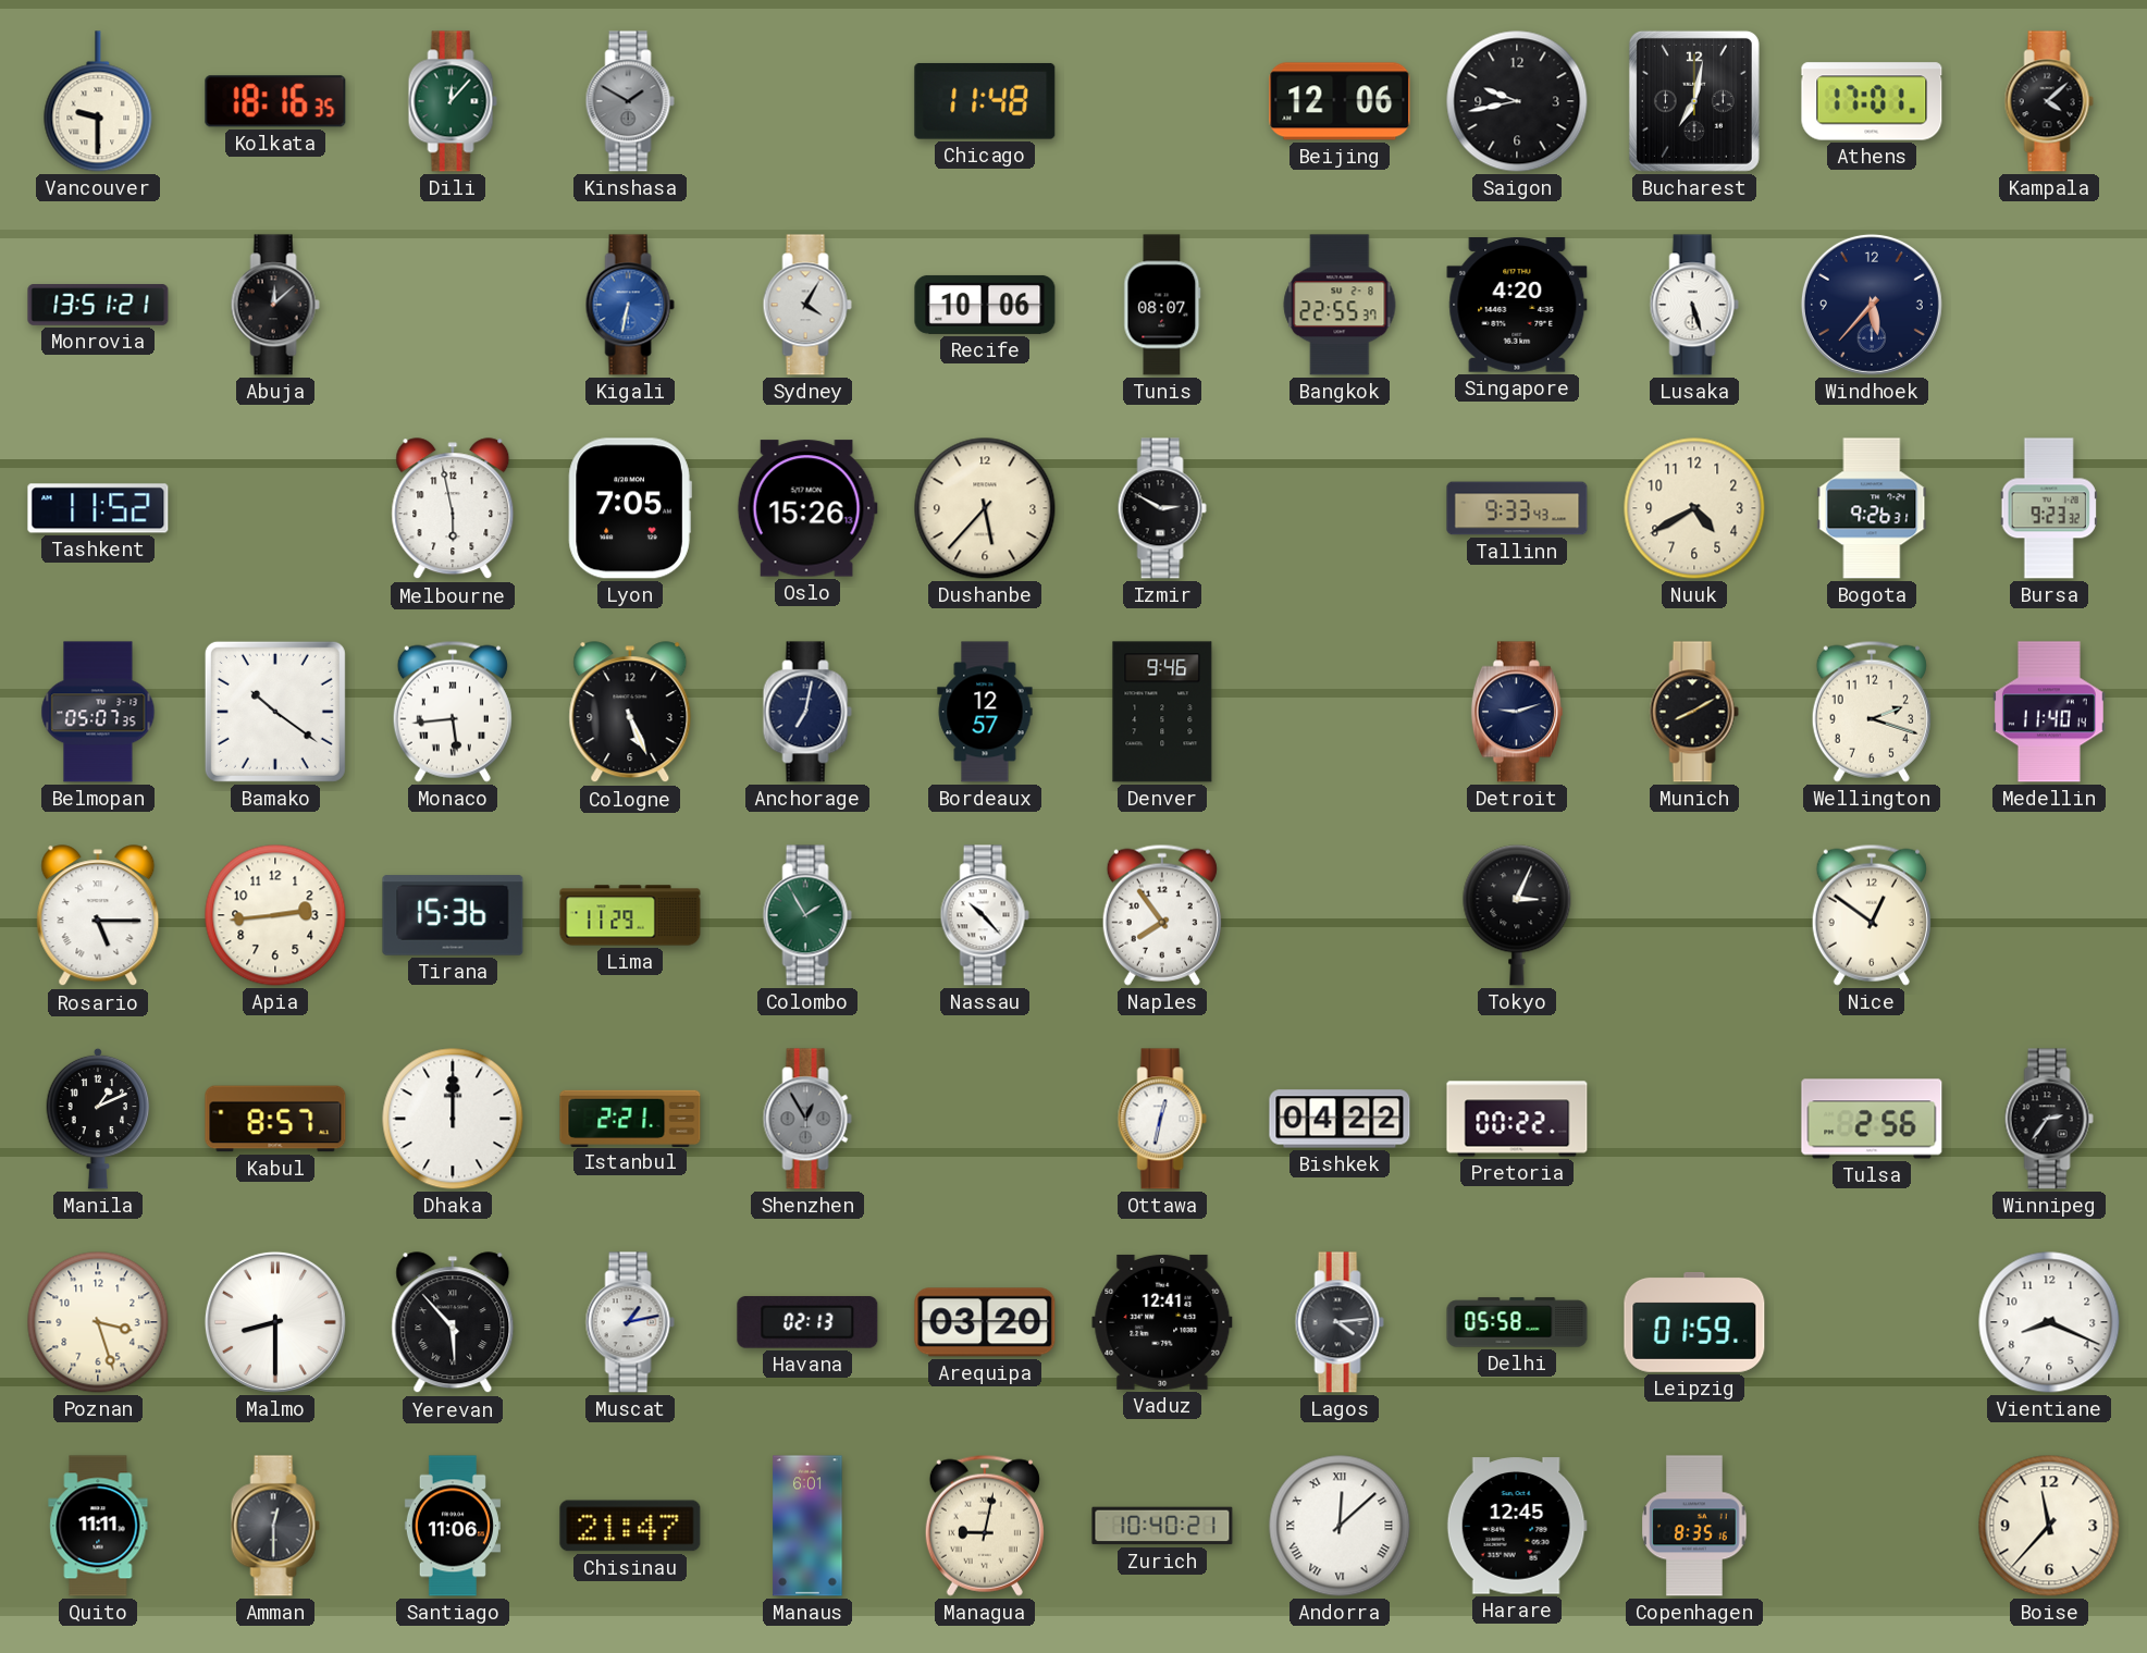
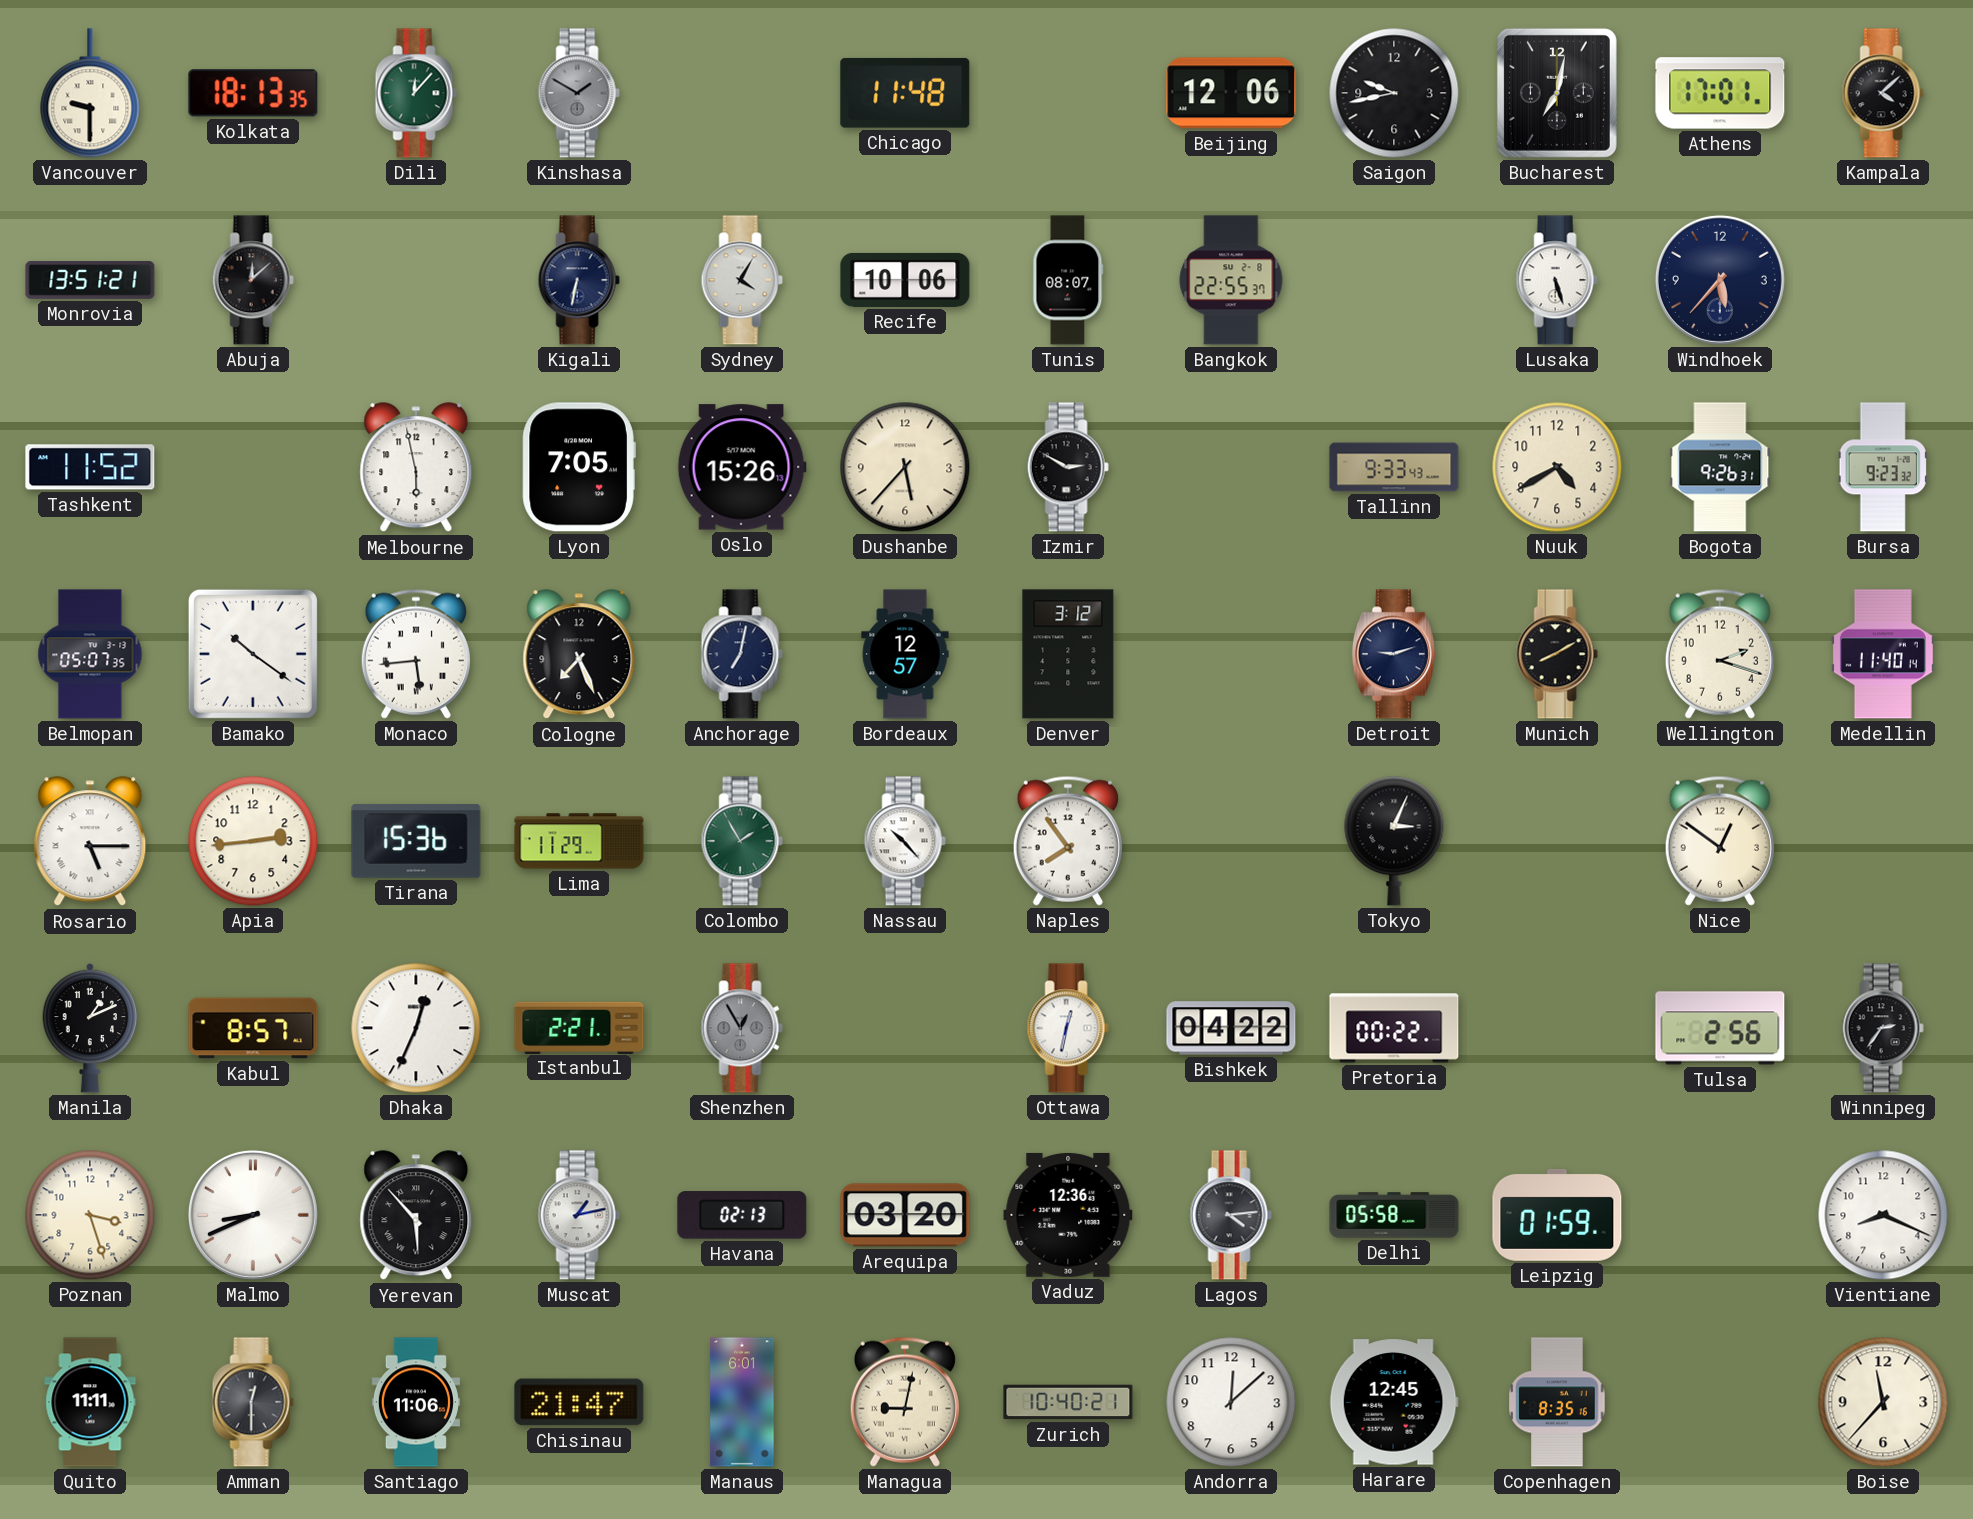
Kolkata: 18:16 -> 18:13 (253, 93)
Kigali dial: blue -> navy (579, 280)
Singapore: 4:20 -> none (1517, 306)
Cologne: 5:26 -> 7:26 (579, 655)
Denver: 9:46 -> 3:12 (1068, 654)
Dhaka: 12:00 -> 12:34 (416, 1028)
Malmo: 8:30 -> 8:41 (253, 1215)
Vaduz: 12:41 -> 12:36 (1068, 1215)
Andorra numerals: Roman -> Arabic (1231, 1402)
